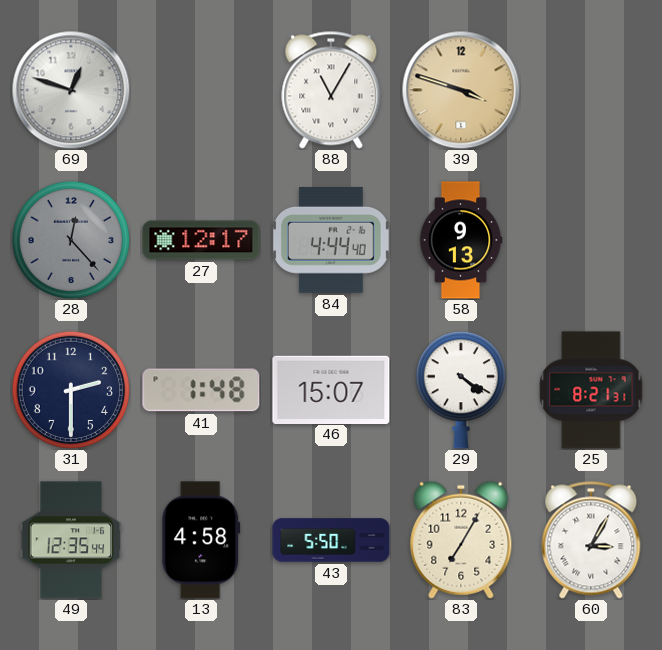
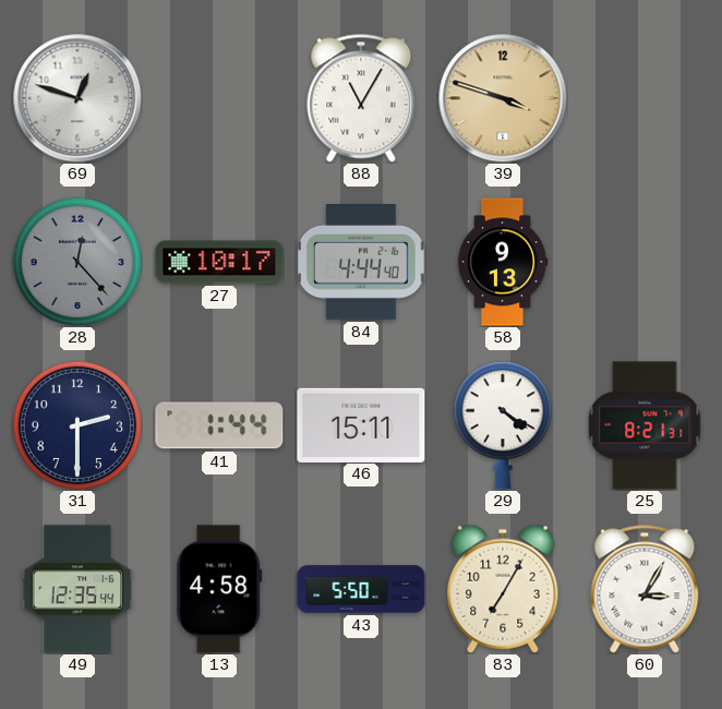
27: 12:17 -> 10:17 (219, 262)
41: 1:48 -> 1:44 (219, 425)
46: 15:07 -> 15:11 (361, 424)
